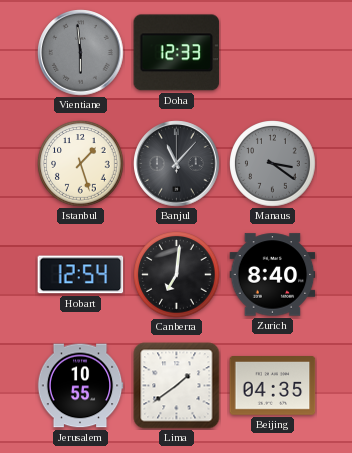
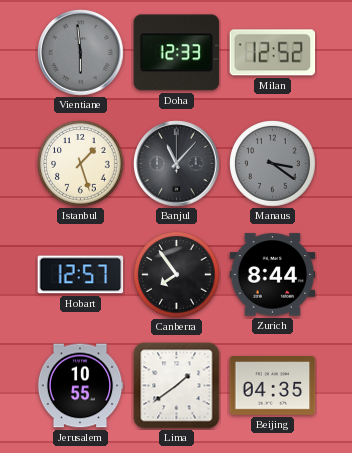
Milan: none -> 12:52 (273, 53)
Hobart: 12:54 -> 12:57 (81, 275)
Canberra: 7:01 -> 7:54 (177, 275)
Zurich: 8:40 -> 8:44 (273, 275)
